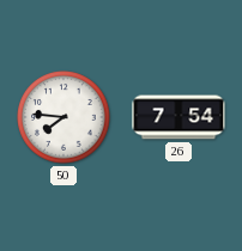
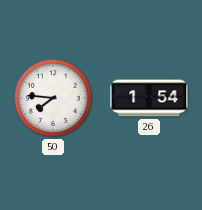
26: 7:54 -> 1:54 (149, 98)
